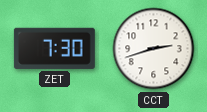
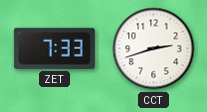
ZET: 7:30 -> 7:33 (54, 48)
